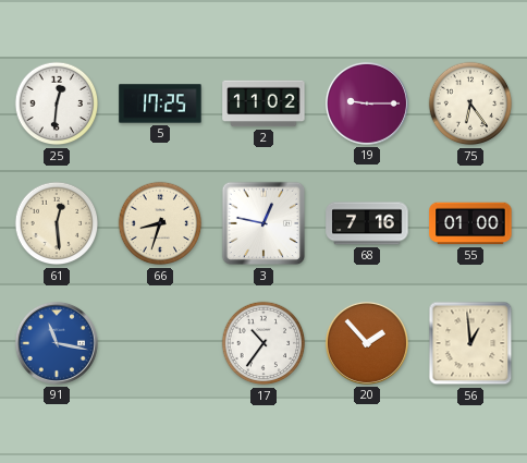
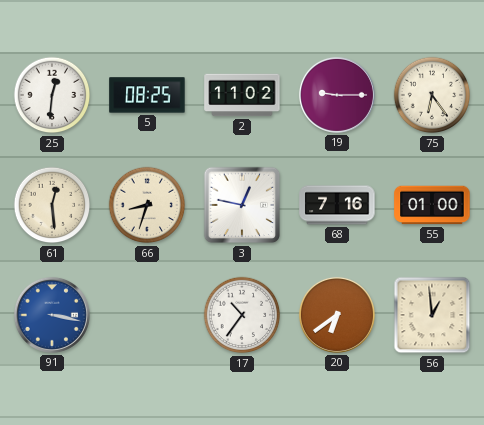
5: 17:25 -> 08:25 (147, 95)
91: 11:17 -> 3:17 (52, 315)
20: 1:53 -> 6:39 (337, 315)
